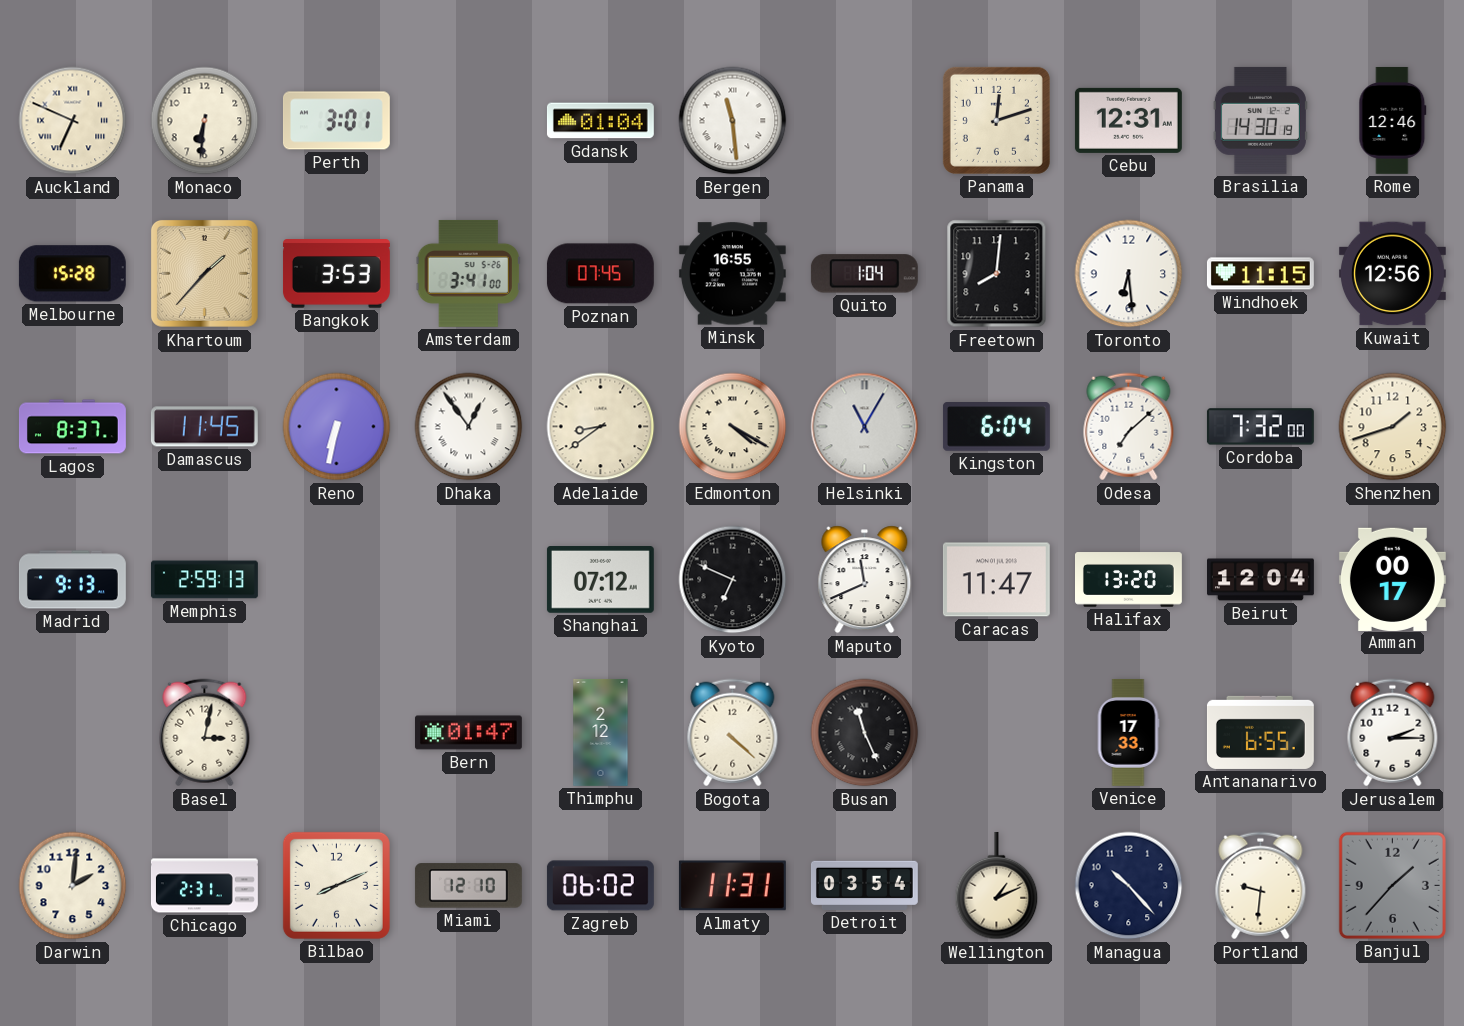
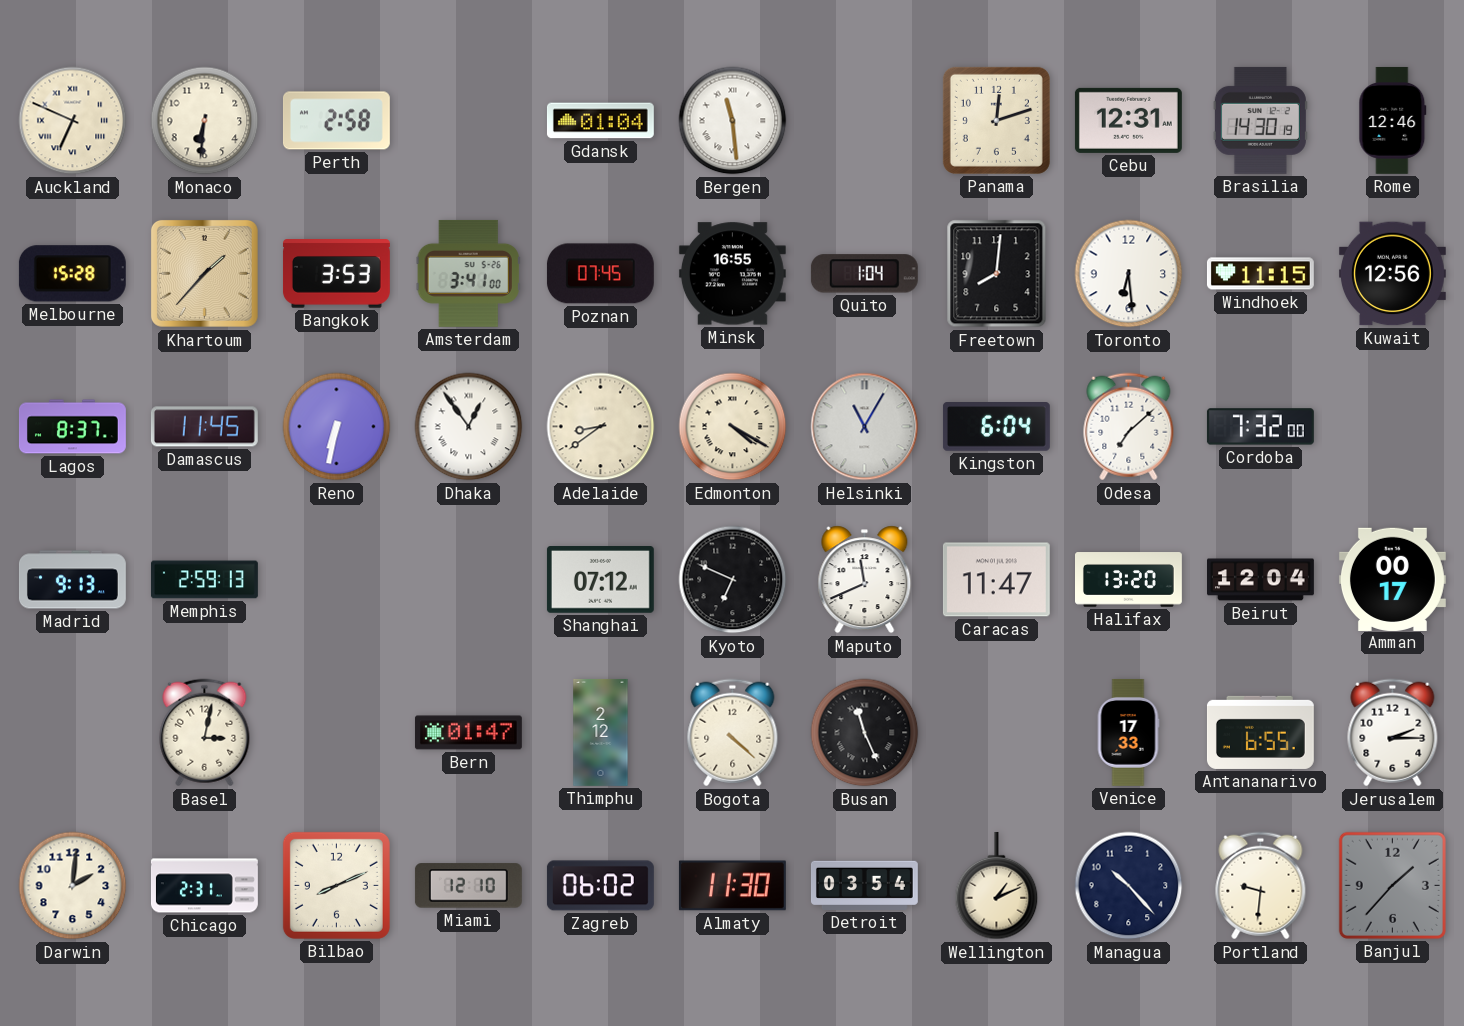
Perth: 3:01 -> 2:58 (336, 121)
Shenzhen: 1:42 -> none (1393, 427)
Almaty: 11:31 -> 11:30 (732, 886)
